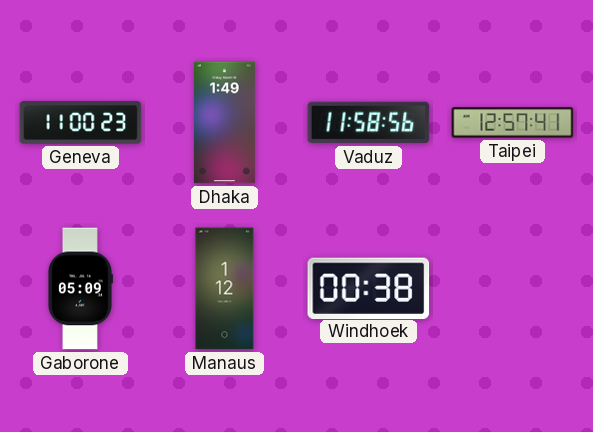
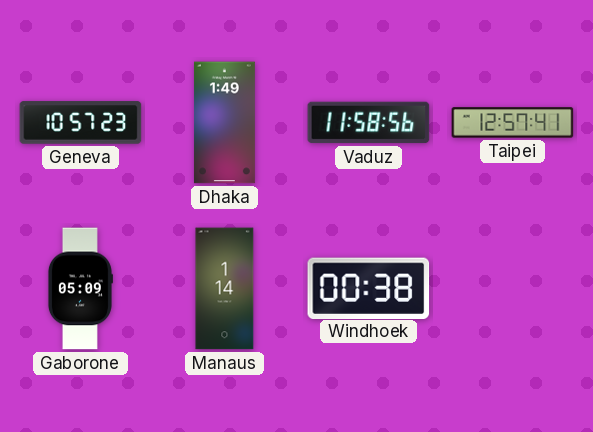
Geneva: 11:00 -> 10:57 (81, 123)
Manaus: 1:12 -> 1:14 (225, 289)
